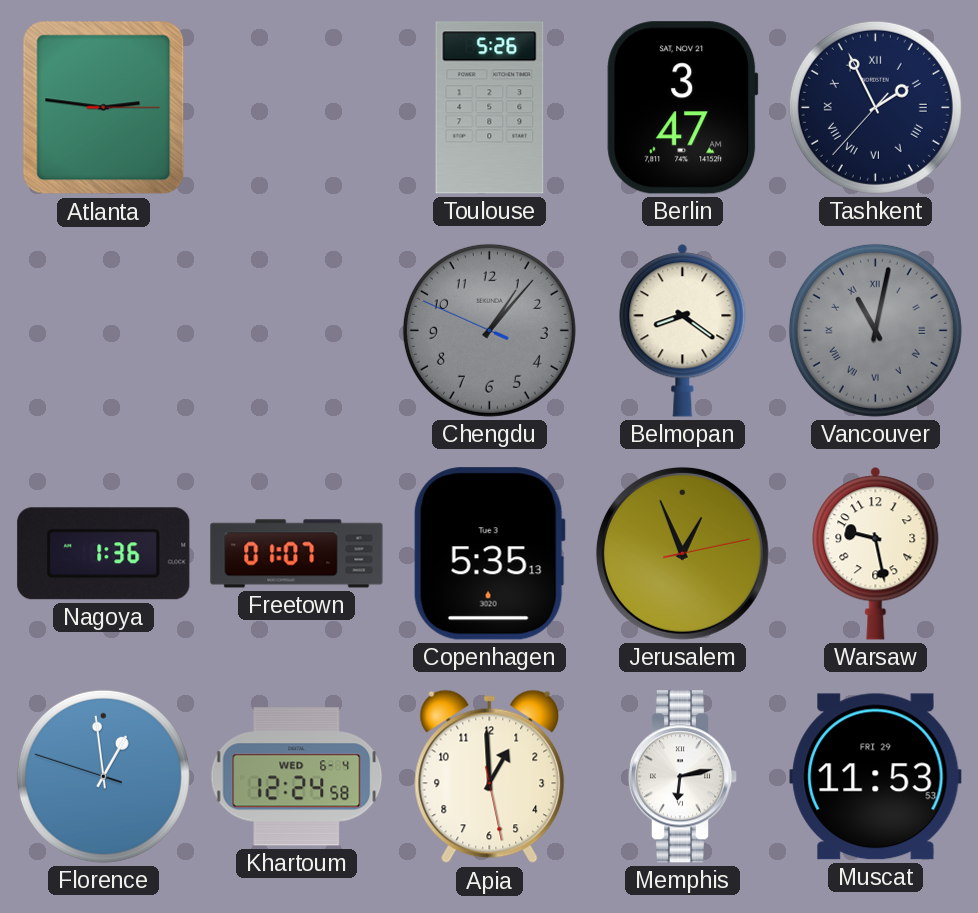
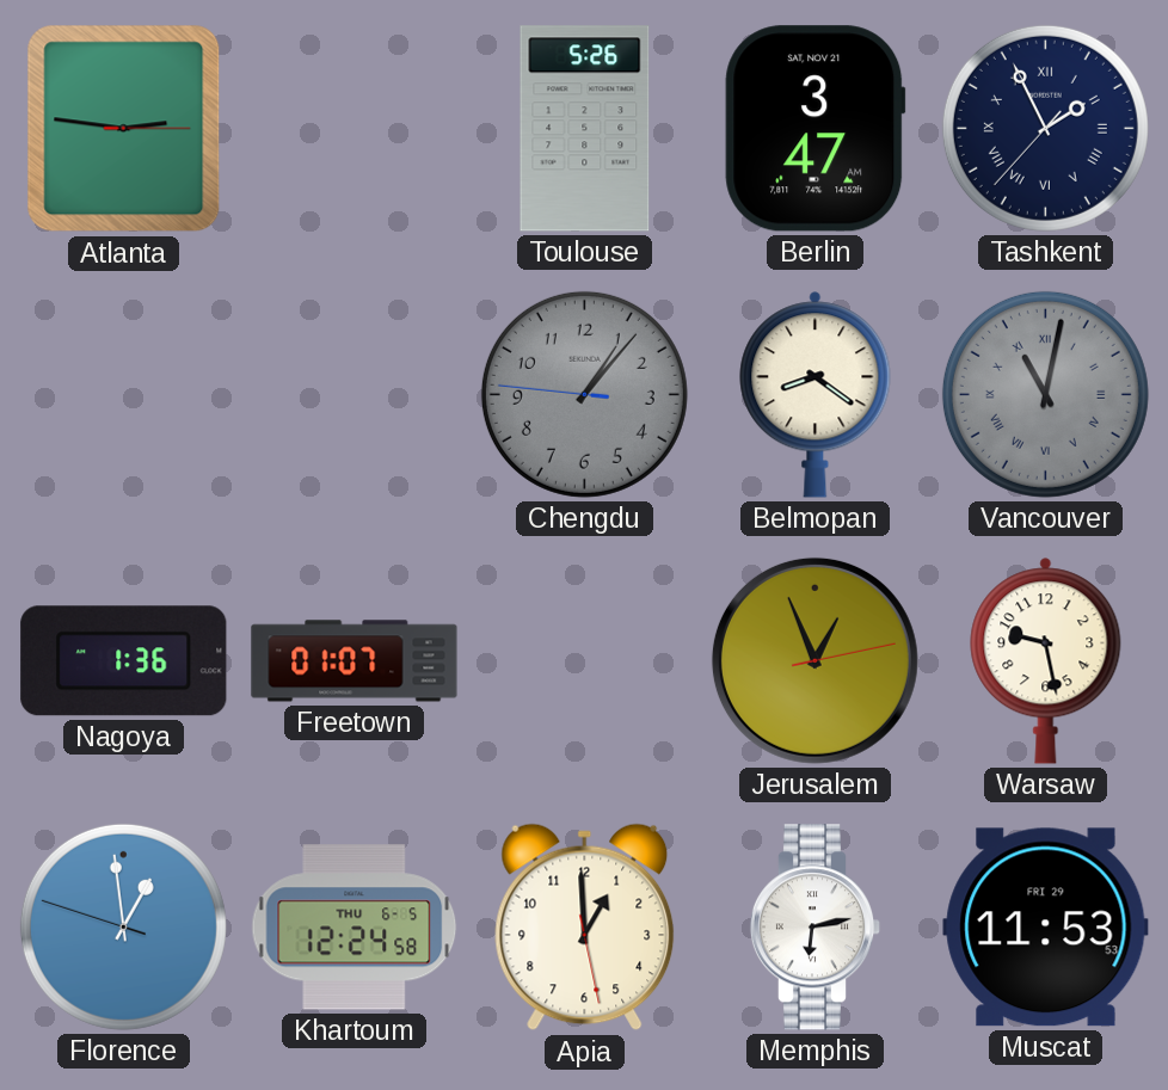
Chengdu: 1:06:49 -> 1:06:46 (584, 394)
Copenhagen: 5:35 -> none (489, 554)
Khartoum date: WED 6-4 -> THU 6-5 (355, 928)
